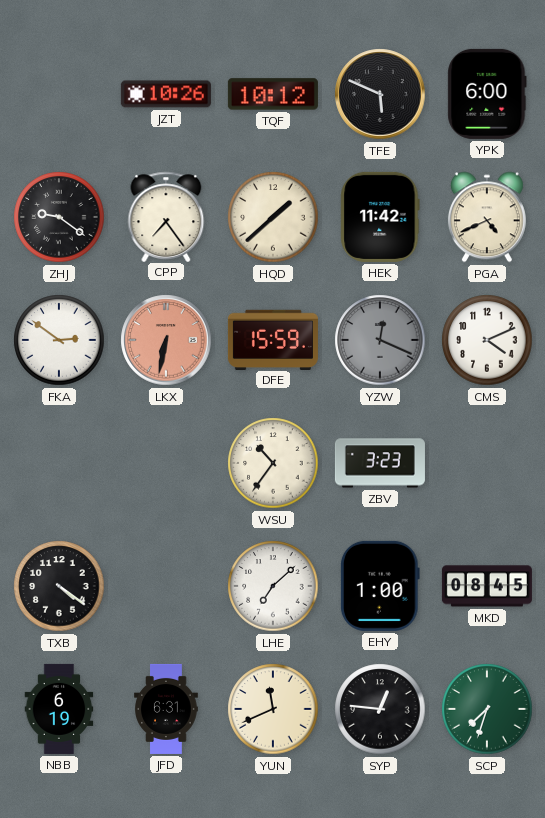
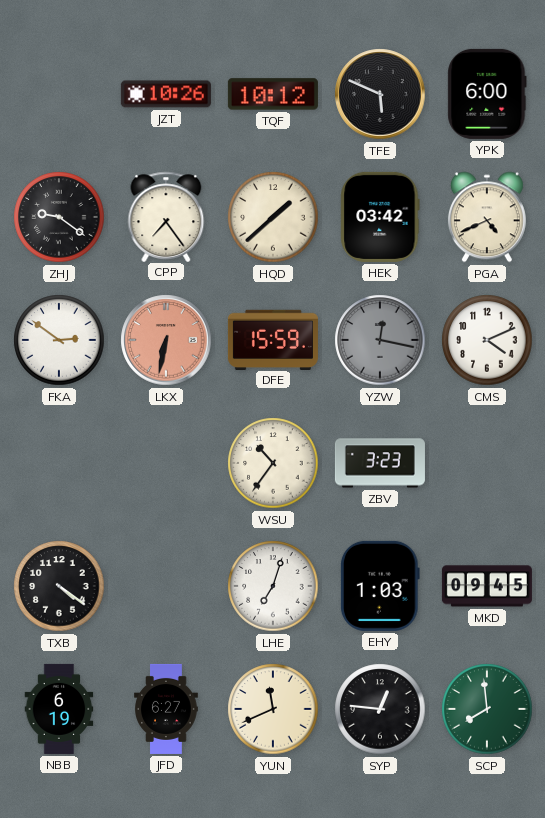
HEK: 11:42 -> 03:42 (380, 217)
YZW: 12:19 -> 12:17 (380, 340)
LHE: 7:08 -> 7:03 (273, 586)
EHY: 1:00 -> 1:03 (380, 586)
MKD: 08:45 -> 09:45 (487, 586)
JFD: 6:31 -> 6:27 (166, 709)
SCP: 7:33 -> 7:59 (487, 709)
